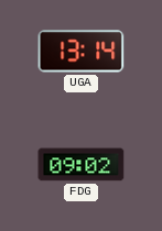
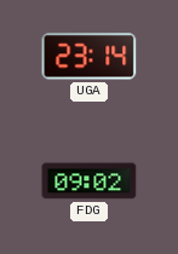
UGA: 13:14 -> 23:14 (90, 57)
